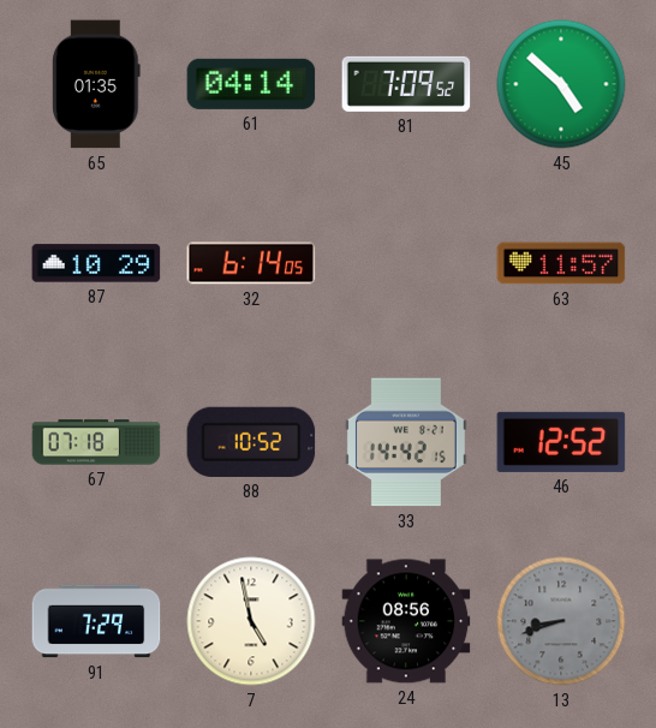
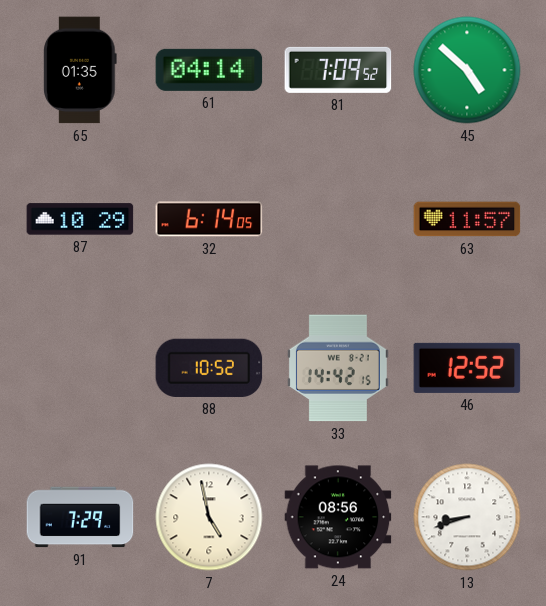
67: 07:18 -> none (96, 442)
13 dial: grey -> white (467, 517)
